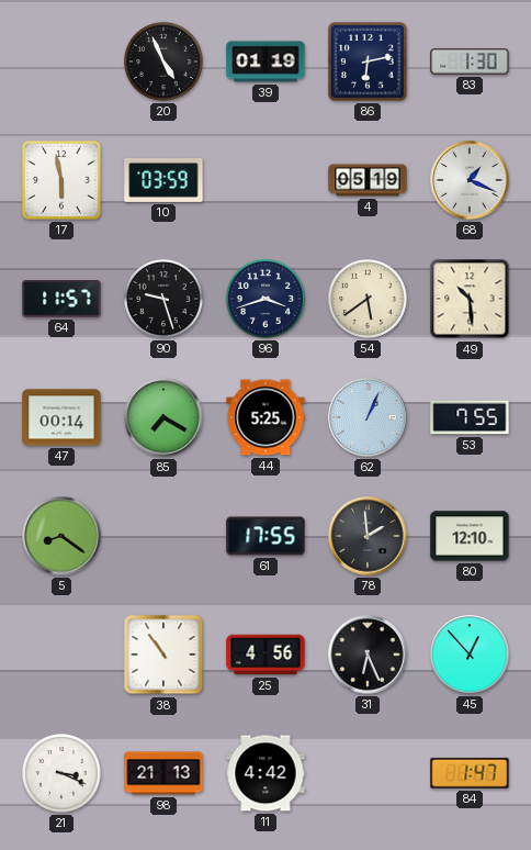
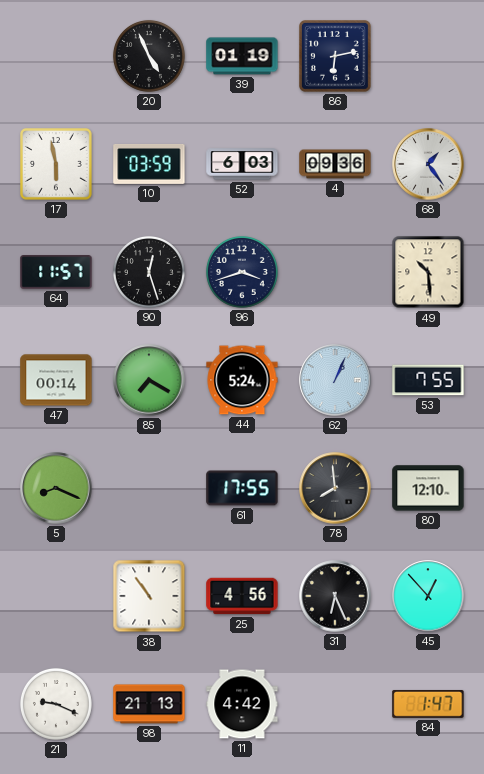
83: 1:30 -> none (470, 63)
52: none -> 6:03 (242, 164)
4: 05:19 -> 09:36 (335, 164)
68: 1:19 -> 1:24 (428, 164)
90: 9:27 -> 12:27 (149, 272)
54: 5:39 -> none (368, 299)
44: 5:25 -> 5:24 (242, 380)
5: 8:21 -> 8:19 (56, 488)
78: 1:59 -> 7:59 (335, 488)
21: 3:19 -> 9:19 (56, 704)
